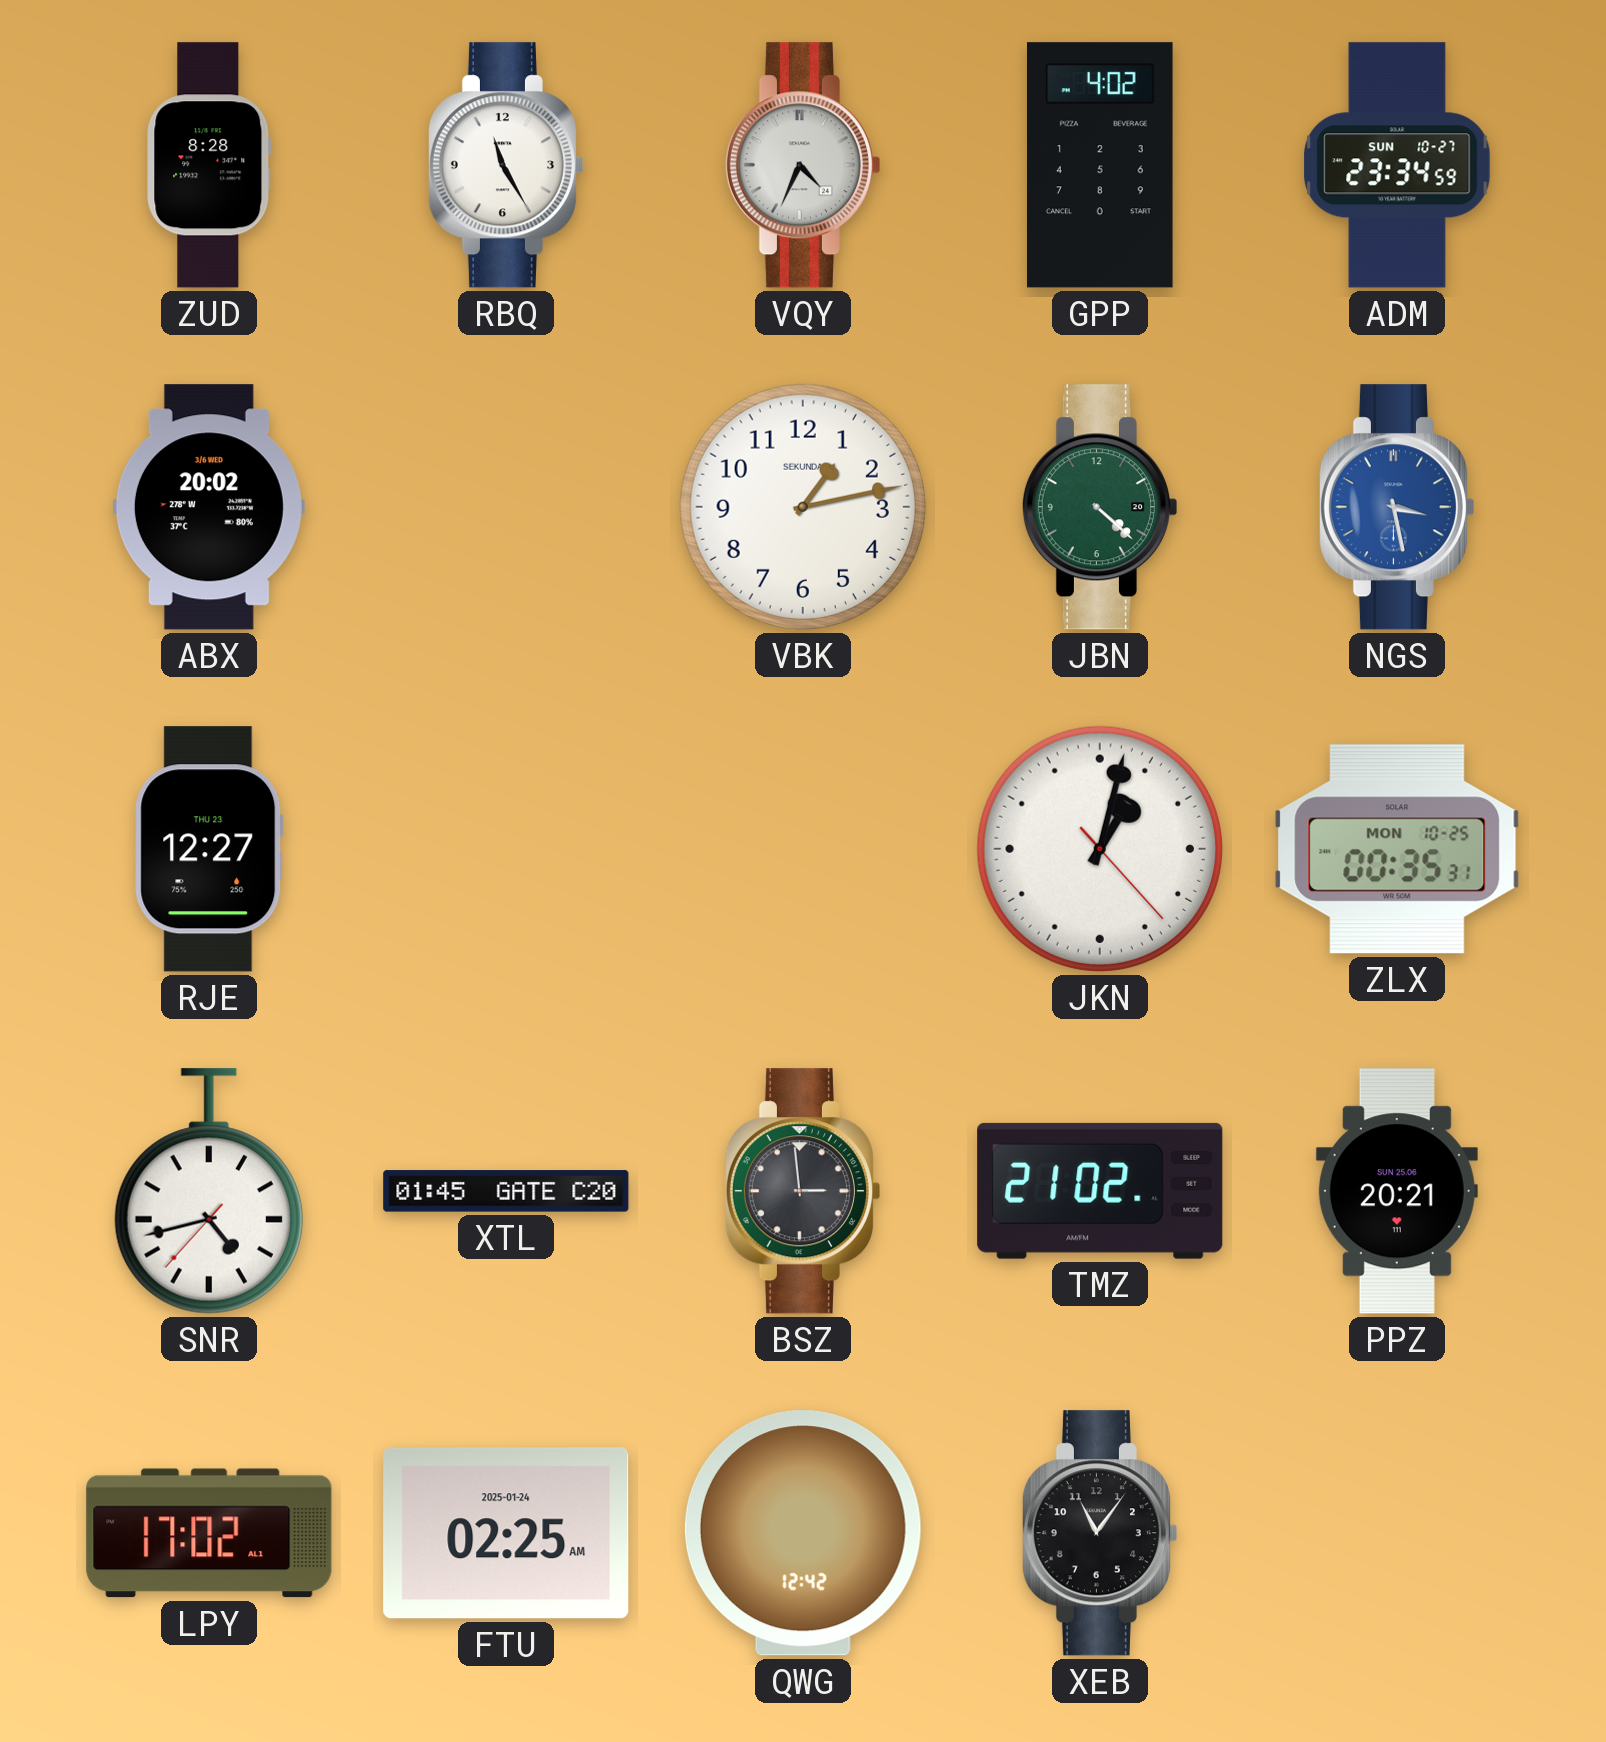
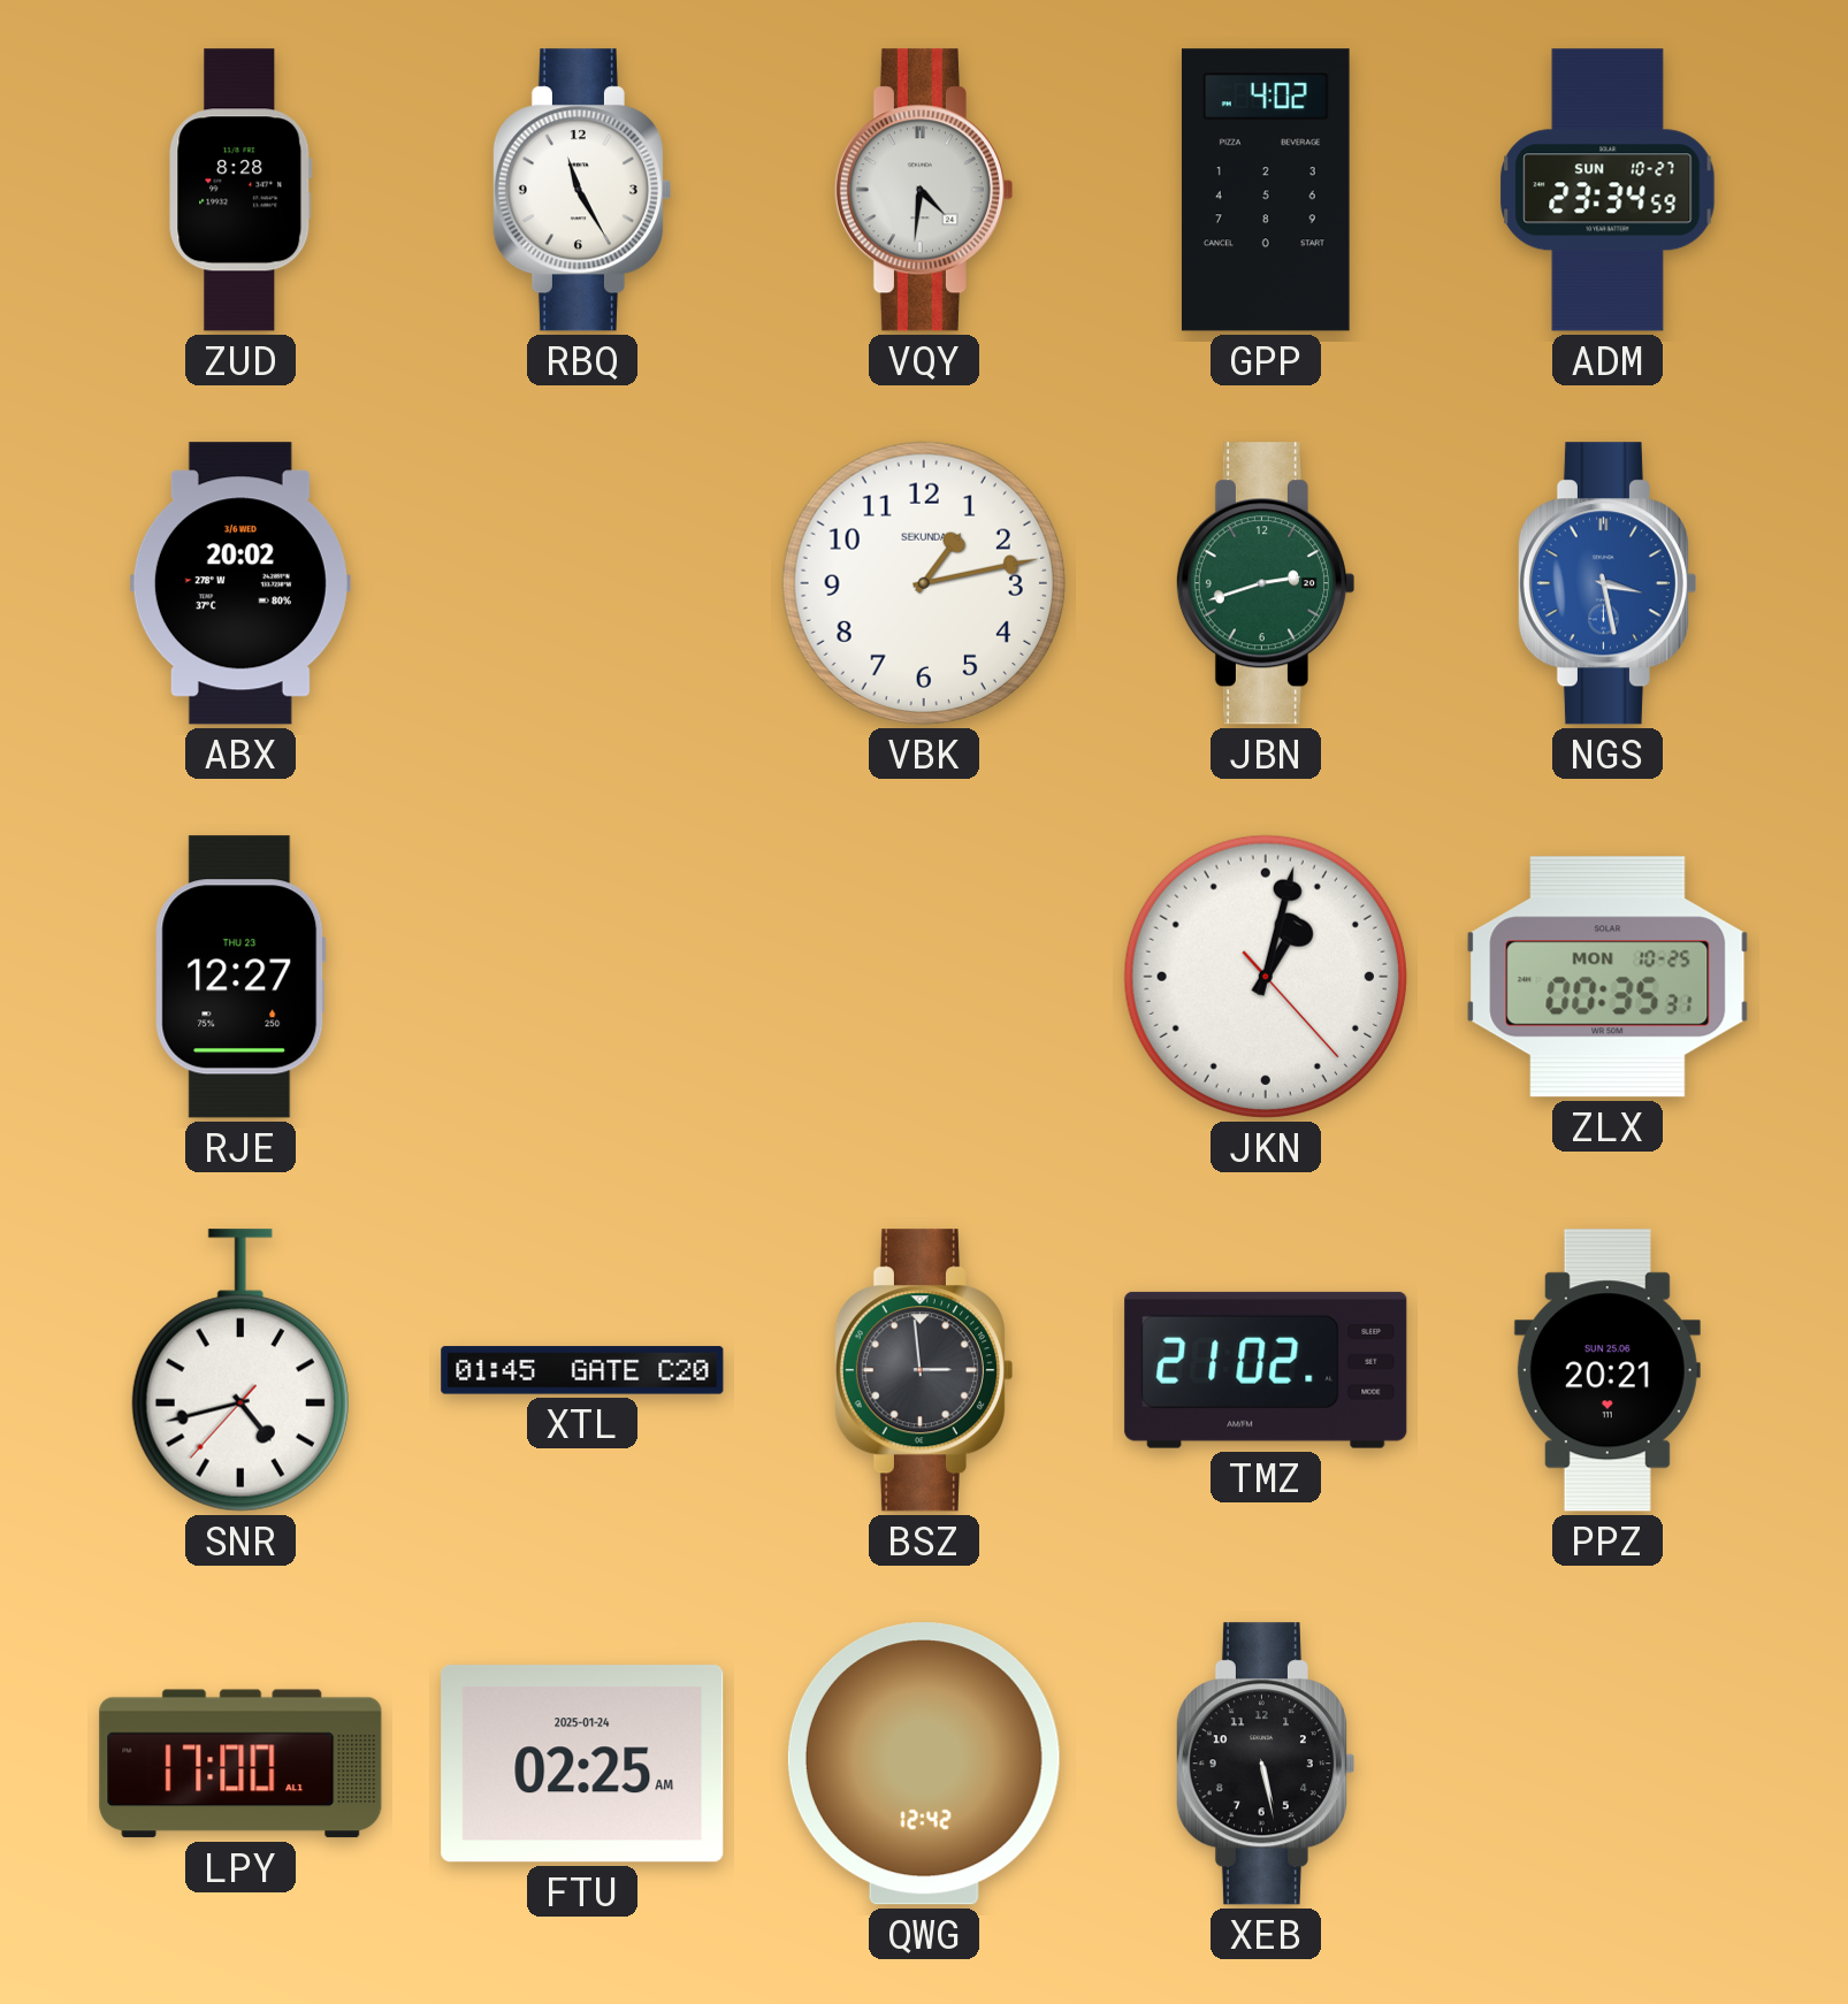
VQY: 4:34 -> 4:31 (923, 190)
JBN: 4:22 -> 2:42 (1265, 583)
LPY: 17:02 -> 17:00 (240, 1764)
XEB: 11:06 -> 5:28 (1265, 1764)
